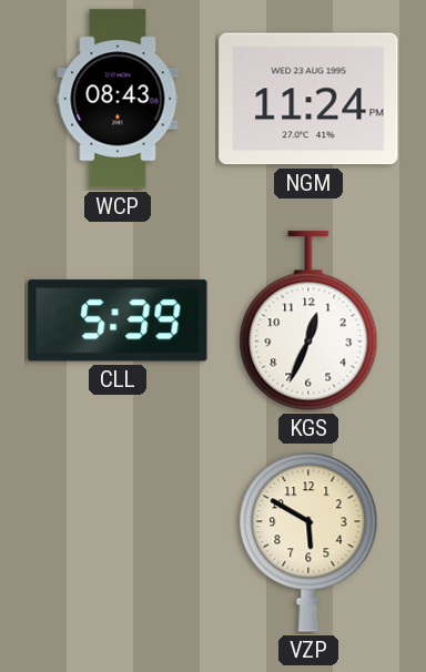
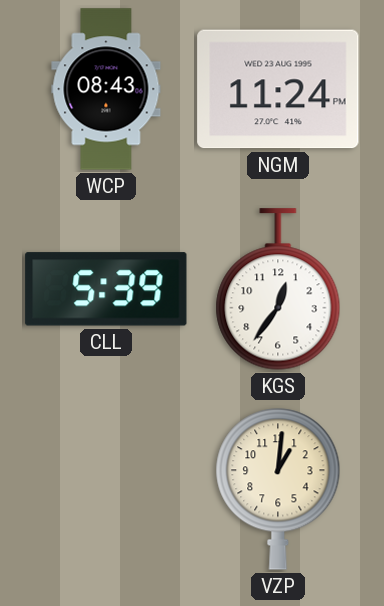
KGS: 12:34 -> 12:36 (278, 289)
VZP: 5:50 -> 1:01 (278, 489)
